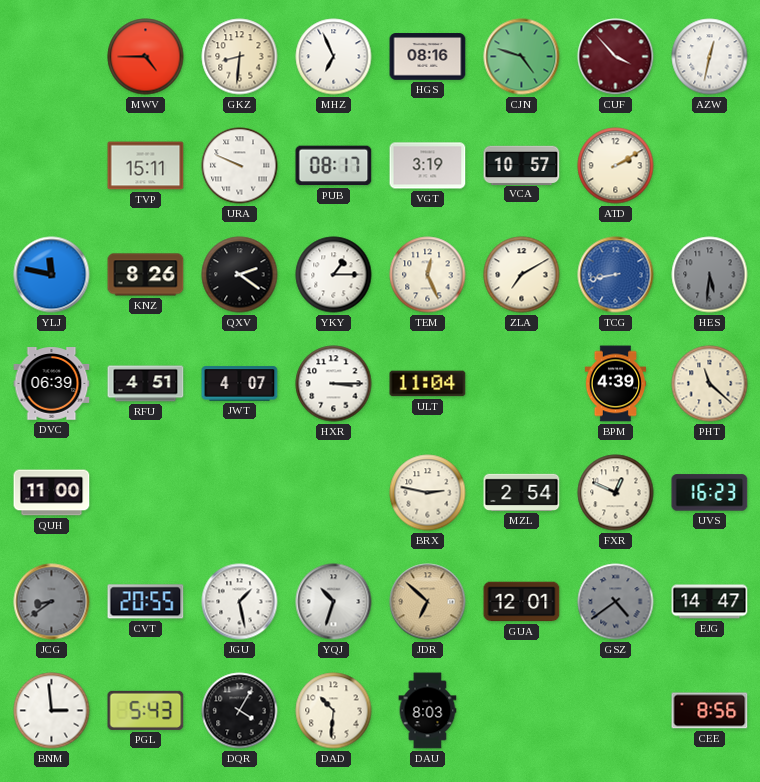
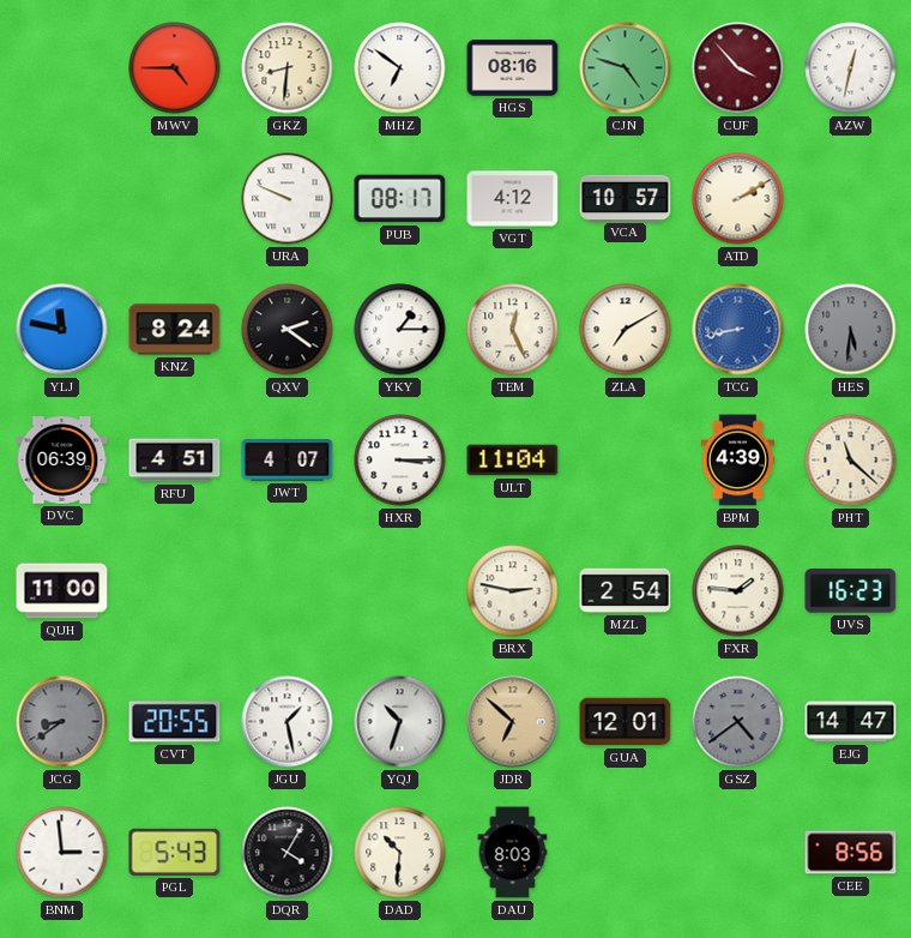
MHZ: 6:56 -> 6:51 (400, 68)
TVP: 15:11 -> none (146, 166)
VGT: 3:19 -> 4:12 (513, 199)
KNZ: 8:26 -> 8:24 (175, 330)
FXR: 12:49 -> 1:46 (738, 591)
